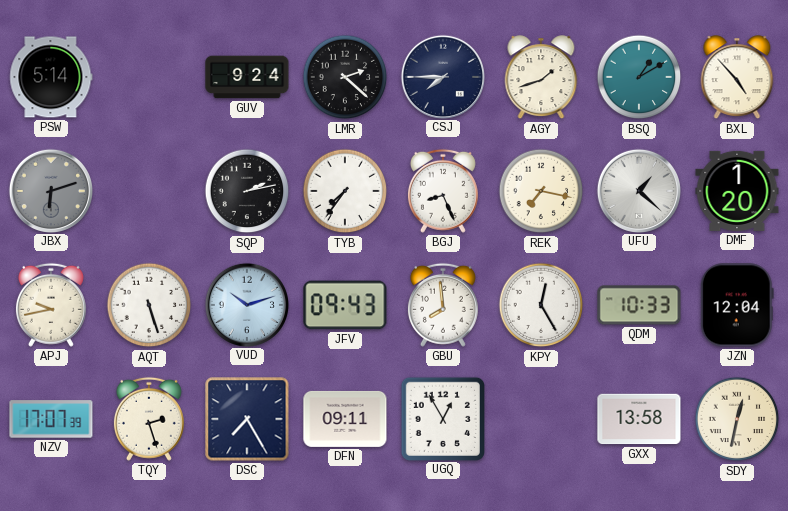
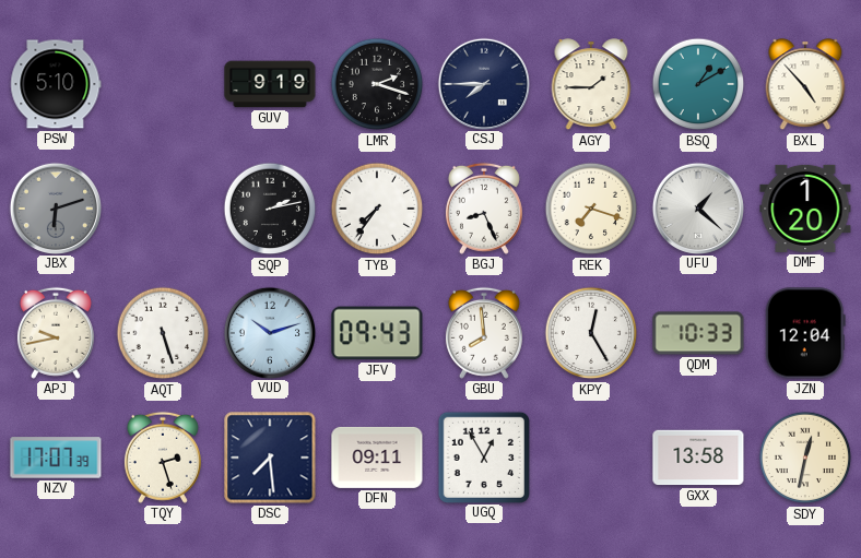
PSW: 5:14 -> 5:10 (56, 84)
GUV: 9:24 -> 9:19 (270, 84)
LMR: 2:22 -> 2:18 (377, 84)
AGY: 1:42 -> 1:45 (591, 85)
REK: 7:17 -> 7:18 (591, 209)
DSC: 7:25 -> 7:29 (270, 458)
